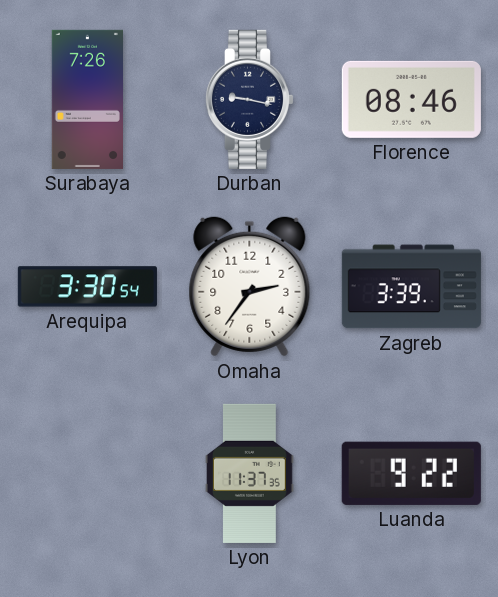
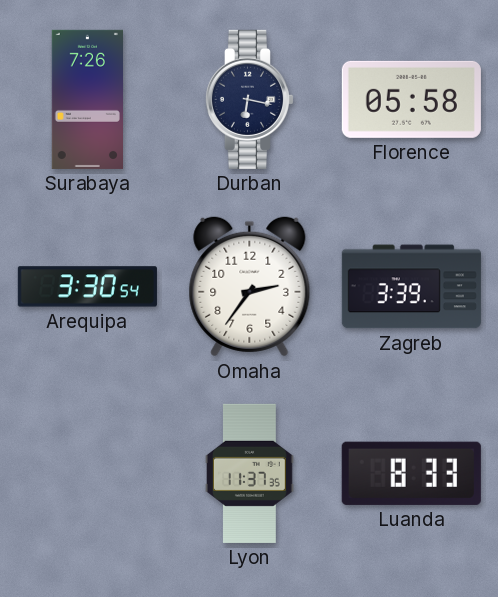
Durban: 9:17 -> 6:17 (249, 99)
Florence: 08:46 -> 05:58 (411, 99)
Luanda: 9:22 -> 8:33 (411, 473)
